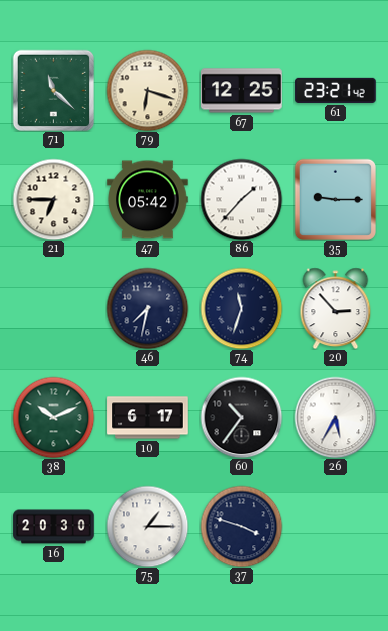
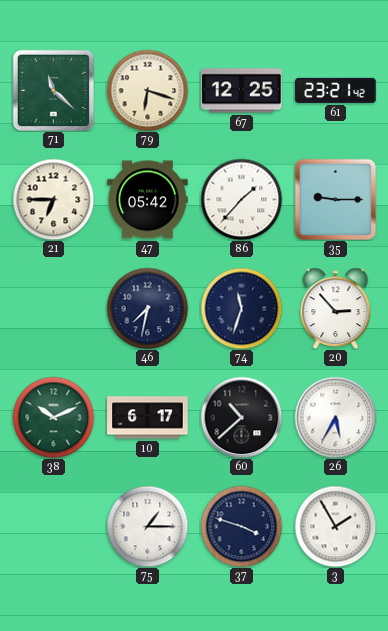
60: 10:36 -> 10:38 (241, 417)
16: 20:30 -> none (54, 527)
3: none -> 1:55 (335, 526)
